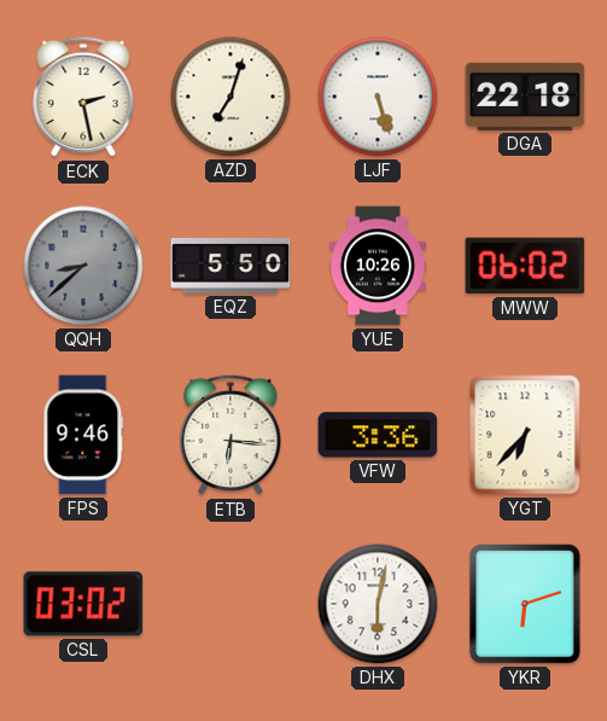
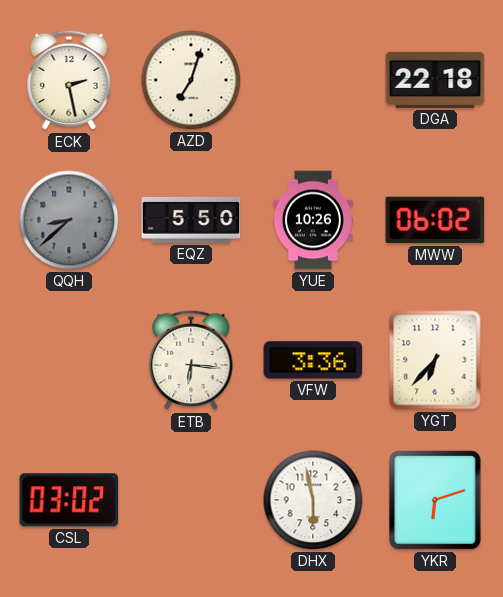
LJF: 5:27 -> none (378, 97)
FPS: 9:46 -> none (83, 435)
DHX: 6:02 -> 5:58 (313, 500)
